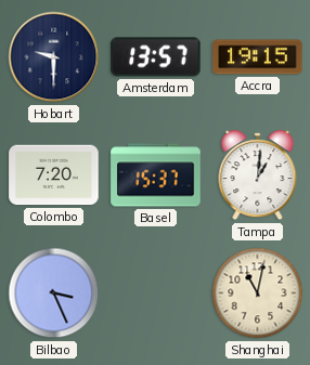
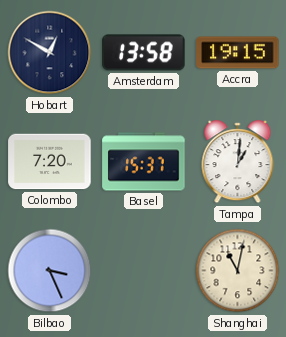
Hobart: 9:30 -> 12:50 (50, 53)
Amsterdam: 13:57 -> 13:58 (144, 53)
